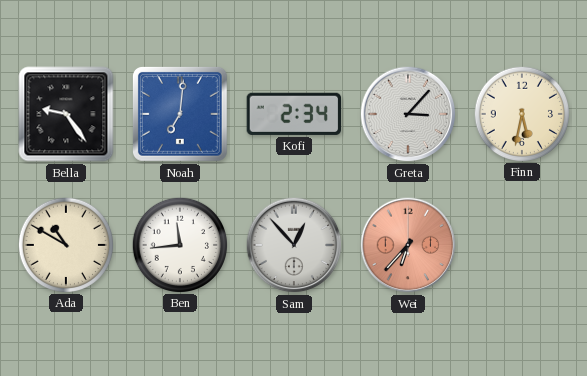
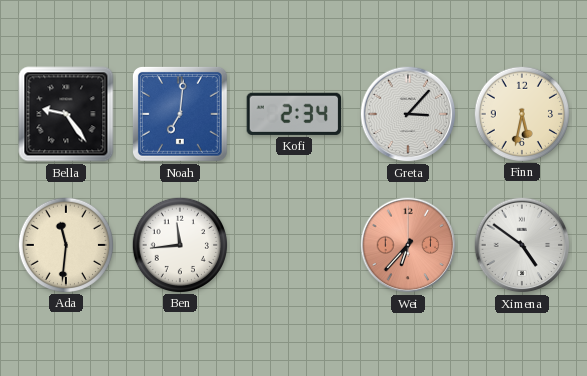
Ada: 10:50 -> 11:31 (65, 244)
Sam: 12:53 -> none (294, 245)
Ximena: none -> 4:51 (522, 245)
